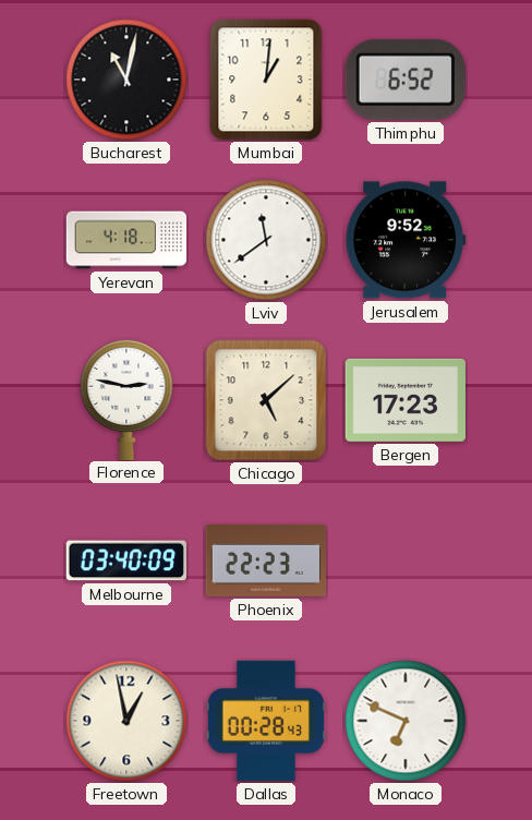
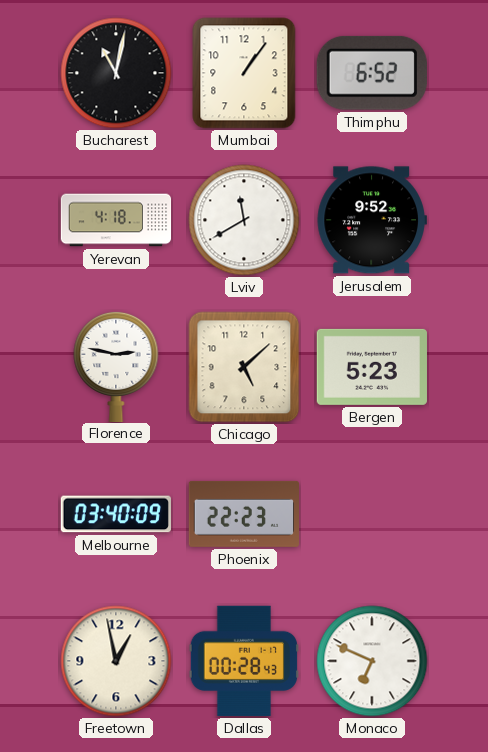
Mumbai: 1:01 -> 1:06 (244, 73)
Lviv: 11:39 -> 11:40 (244, 220)
Bergen: 17:23 -> 5:23 (372, 367)
